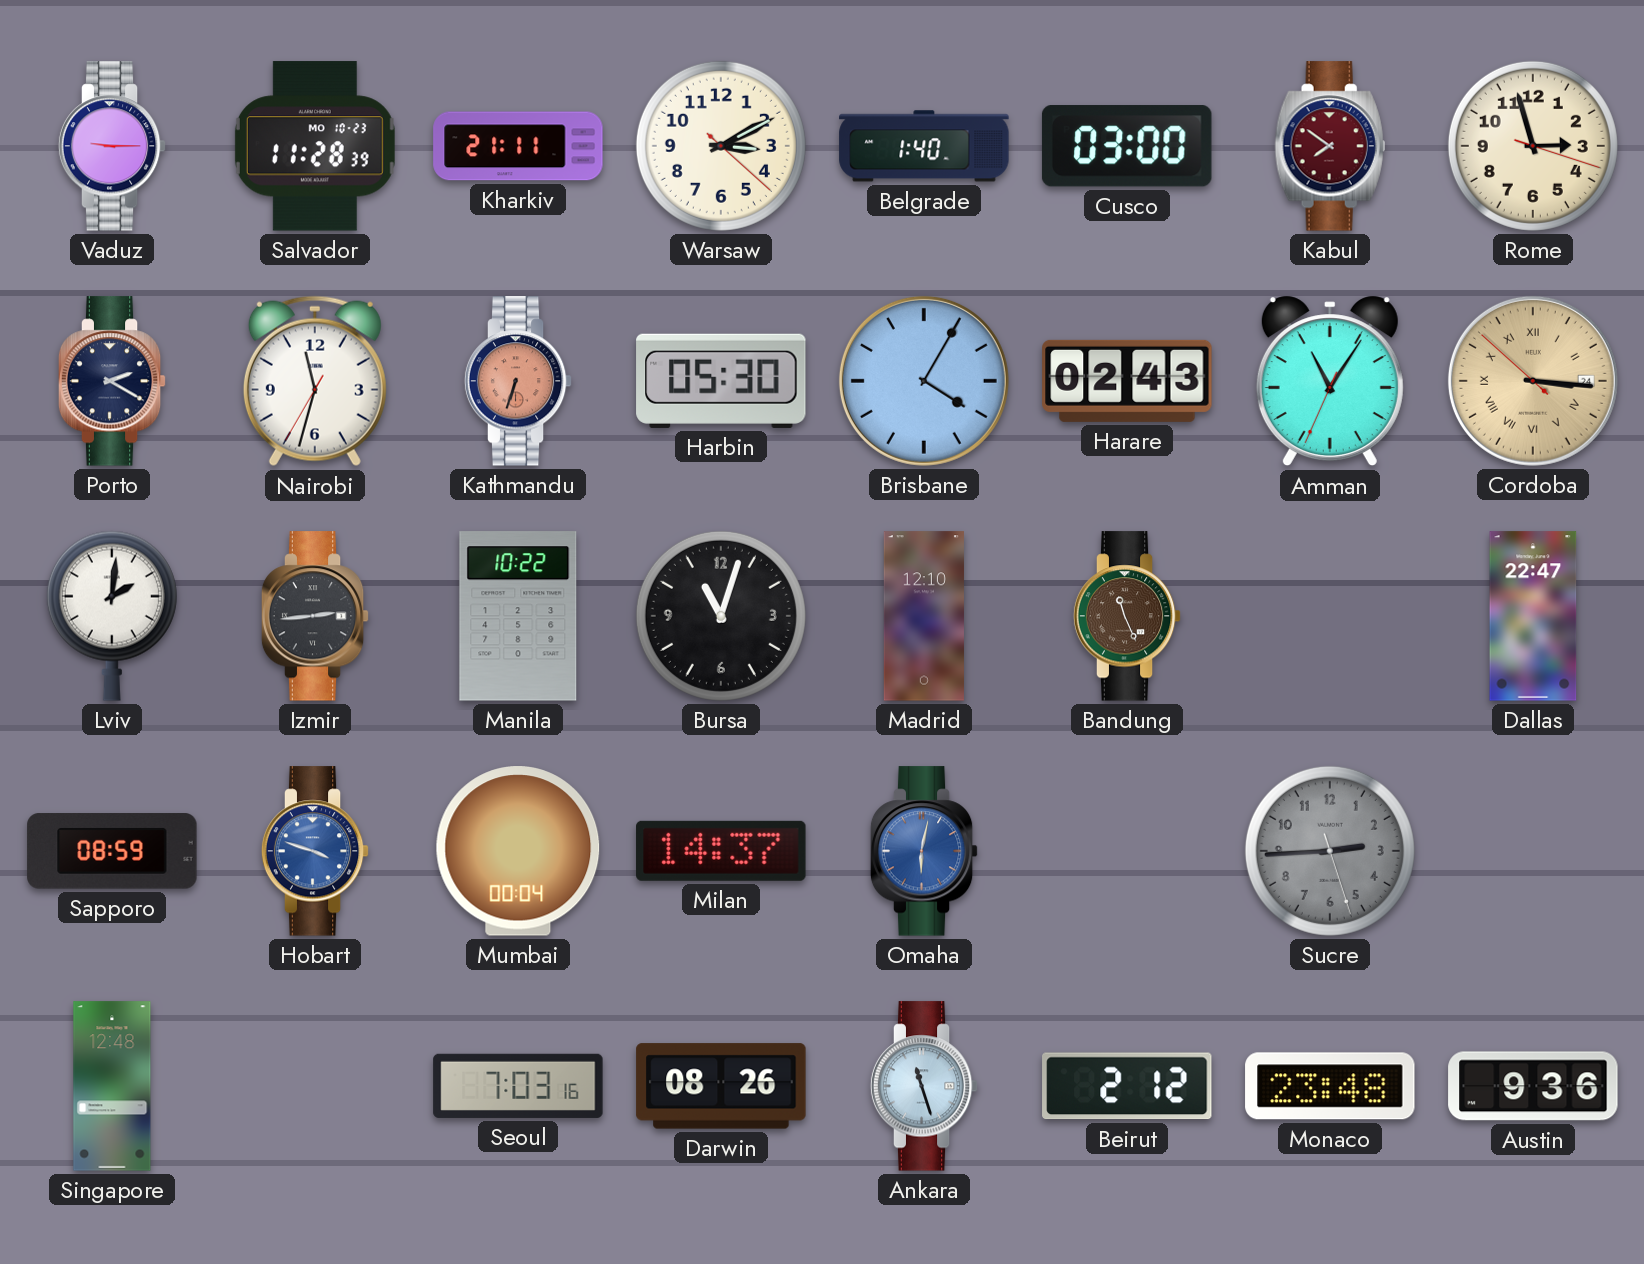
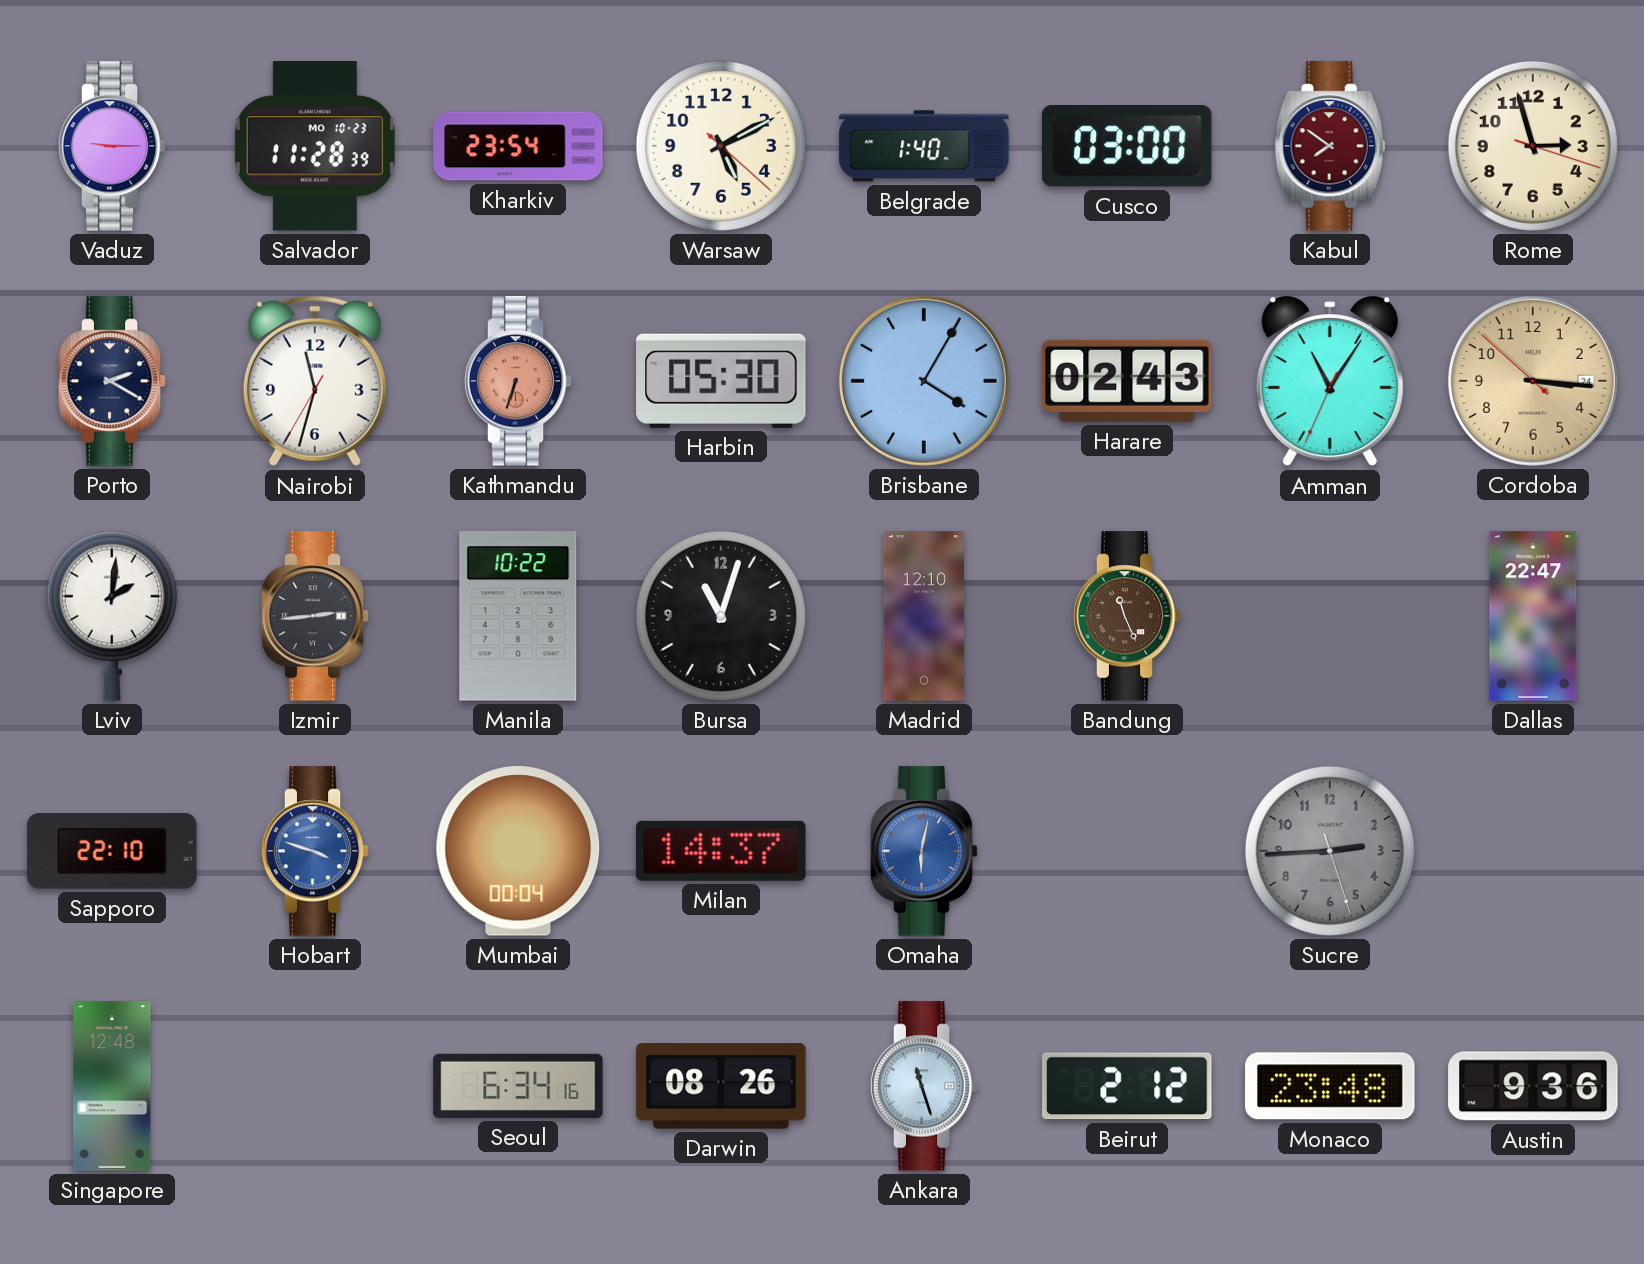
Kharkiv: 21:11 -> 23:54 (518, 146)
Warsaw: 3:10 -> 5:10 (721, 146)
Cordoba numerals: Roman -> Arabic (1533, 381)
Sapporo: 08:59 -> 22:10 (112, 851)
Seoul: 7:03 -> 6:34 (518, 1086)
